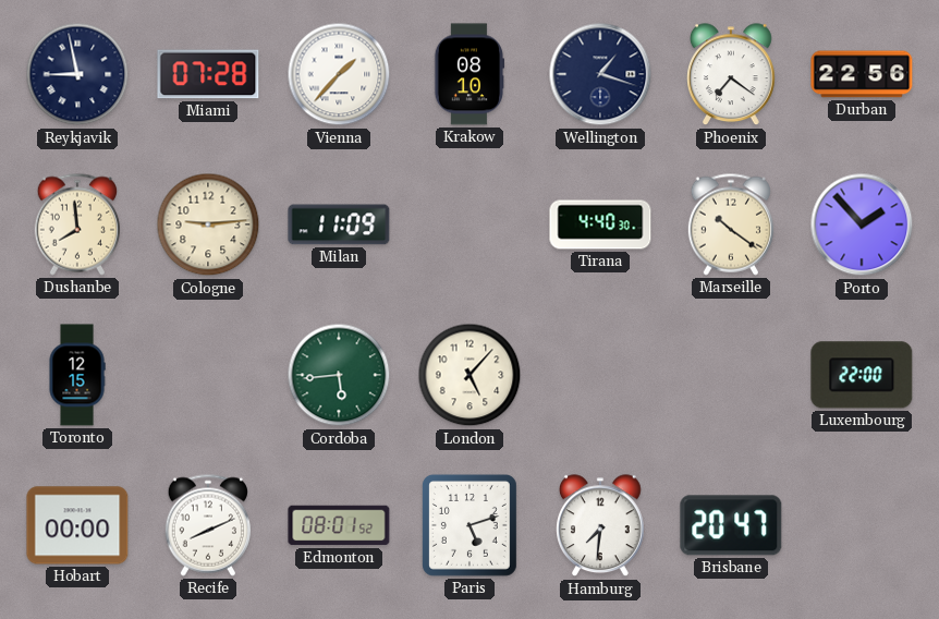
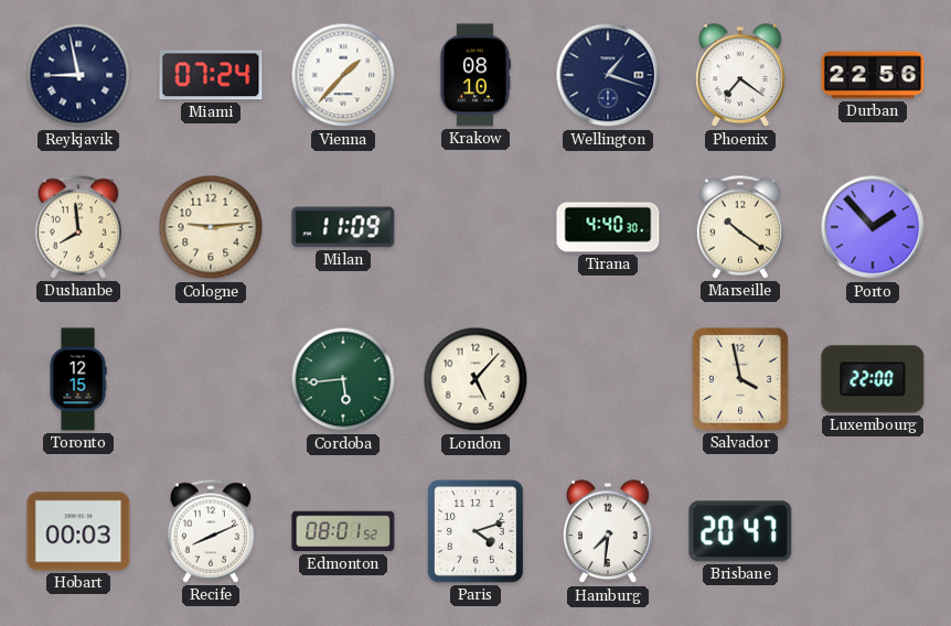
Miami: 07:28 -> 07:24 (211, 75)
Salvador: none -> 3:58 (740, 379)
Hobart: 00:00 -> 00:03 (78, 531)
Paris: 5:12 -> 4:12 (475, 531)
